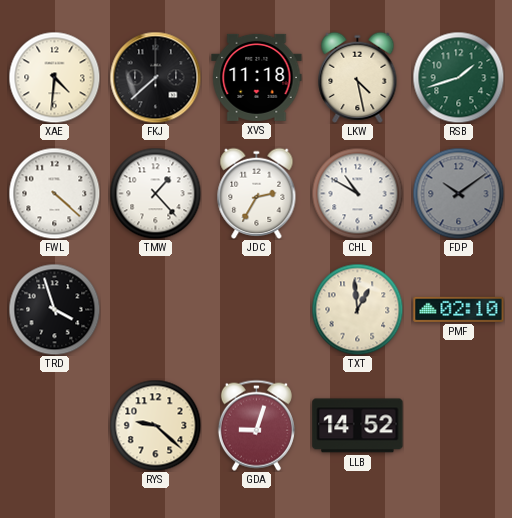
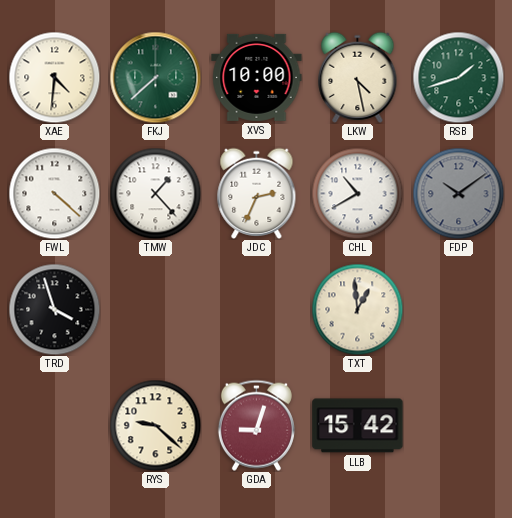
FKJ dial: black -> green (155, 77)
XVS: 11:18 -> 10:00 (257, 77)
JDC: 2:35 -> 2:34 (257, 193)
CHL: 10:50 -> 10:40 (357, 193)
PMF: 02:10 -> none (459, 309)
LLB: 14:52 -> 15:42 (358, 426)
